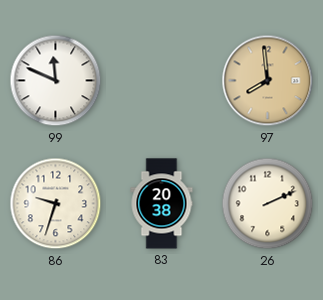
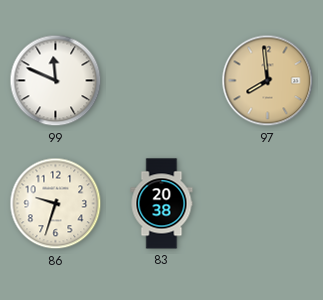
26: 2:11 -> none (268, 204)
